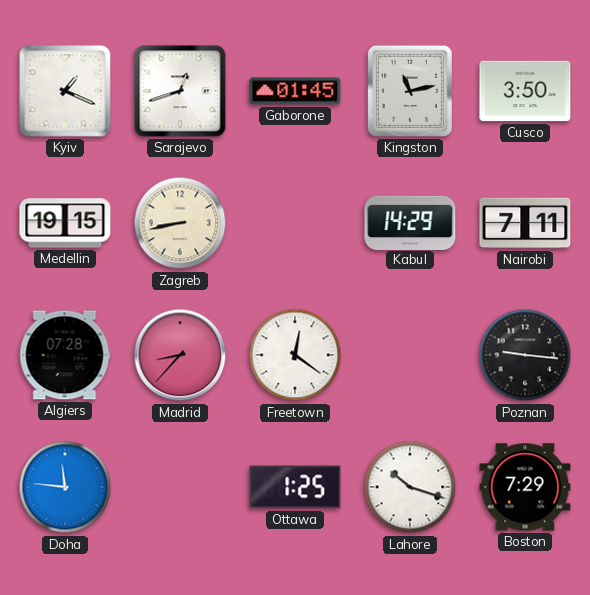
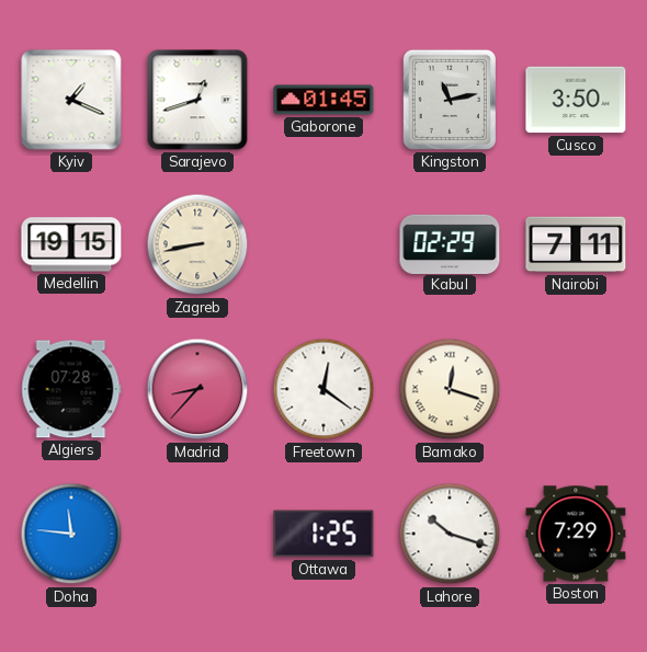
Kabul: 14:29 -> 02:29 (450, 243)
Bamako: none -> 12:18 (450, 389)
Poznan: 9:16 -> none (525, 355)
